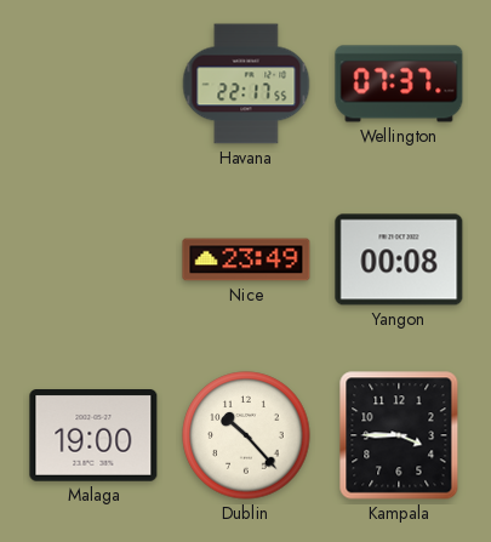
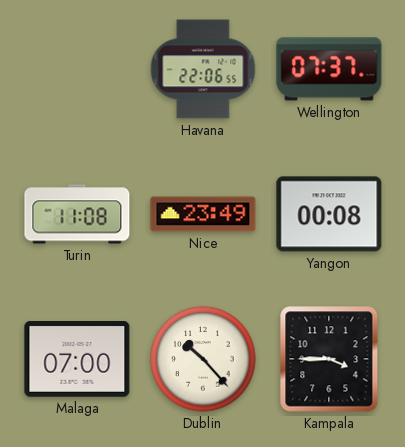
Havana: 22:17 -> 22:06 (203, 69)
Turin: none -> 11:08 (77, 214)
Malaga: 19:00 -> 07:00 (77, 360)
